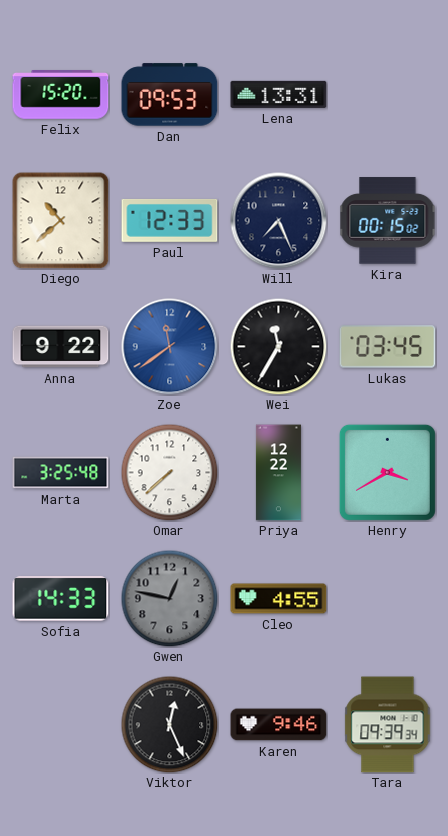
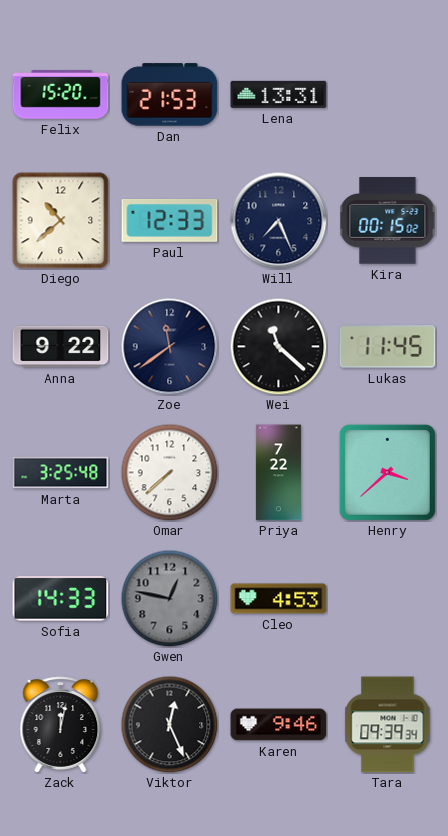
Dan: 09:53 -> 21:53 (170, 95)
Zoe dial: blue -> navy (170, 347)
Wei: 11:35 -> 11:22 (278, 346)
Lukas: 03:45 -> 11:45 (388, 347)
Priya: 12:22 -> 7:22 (278, 473)
Henry: 3:40 -> 3:38 (387, 472)
Cleo: 4:55 -> 4:53 (279, 599)
Zack: none -> 12:02 (61, 725)
